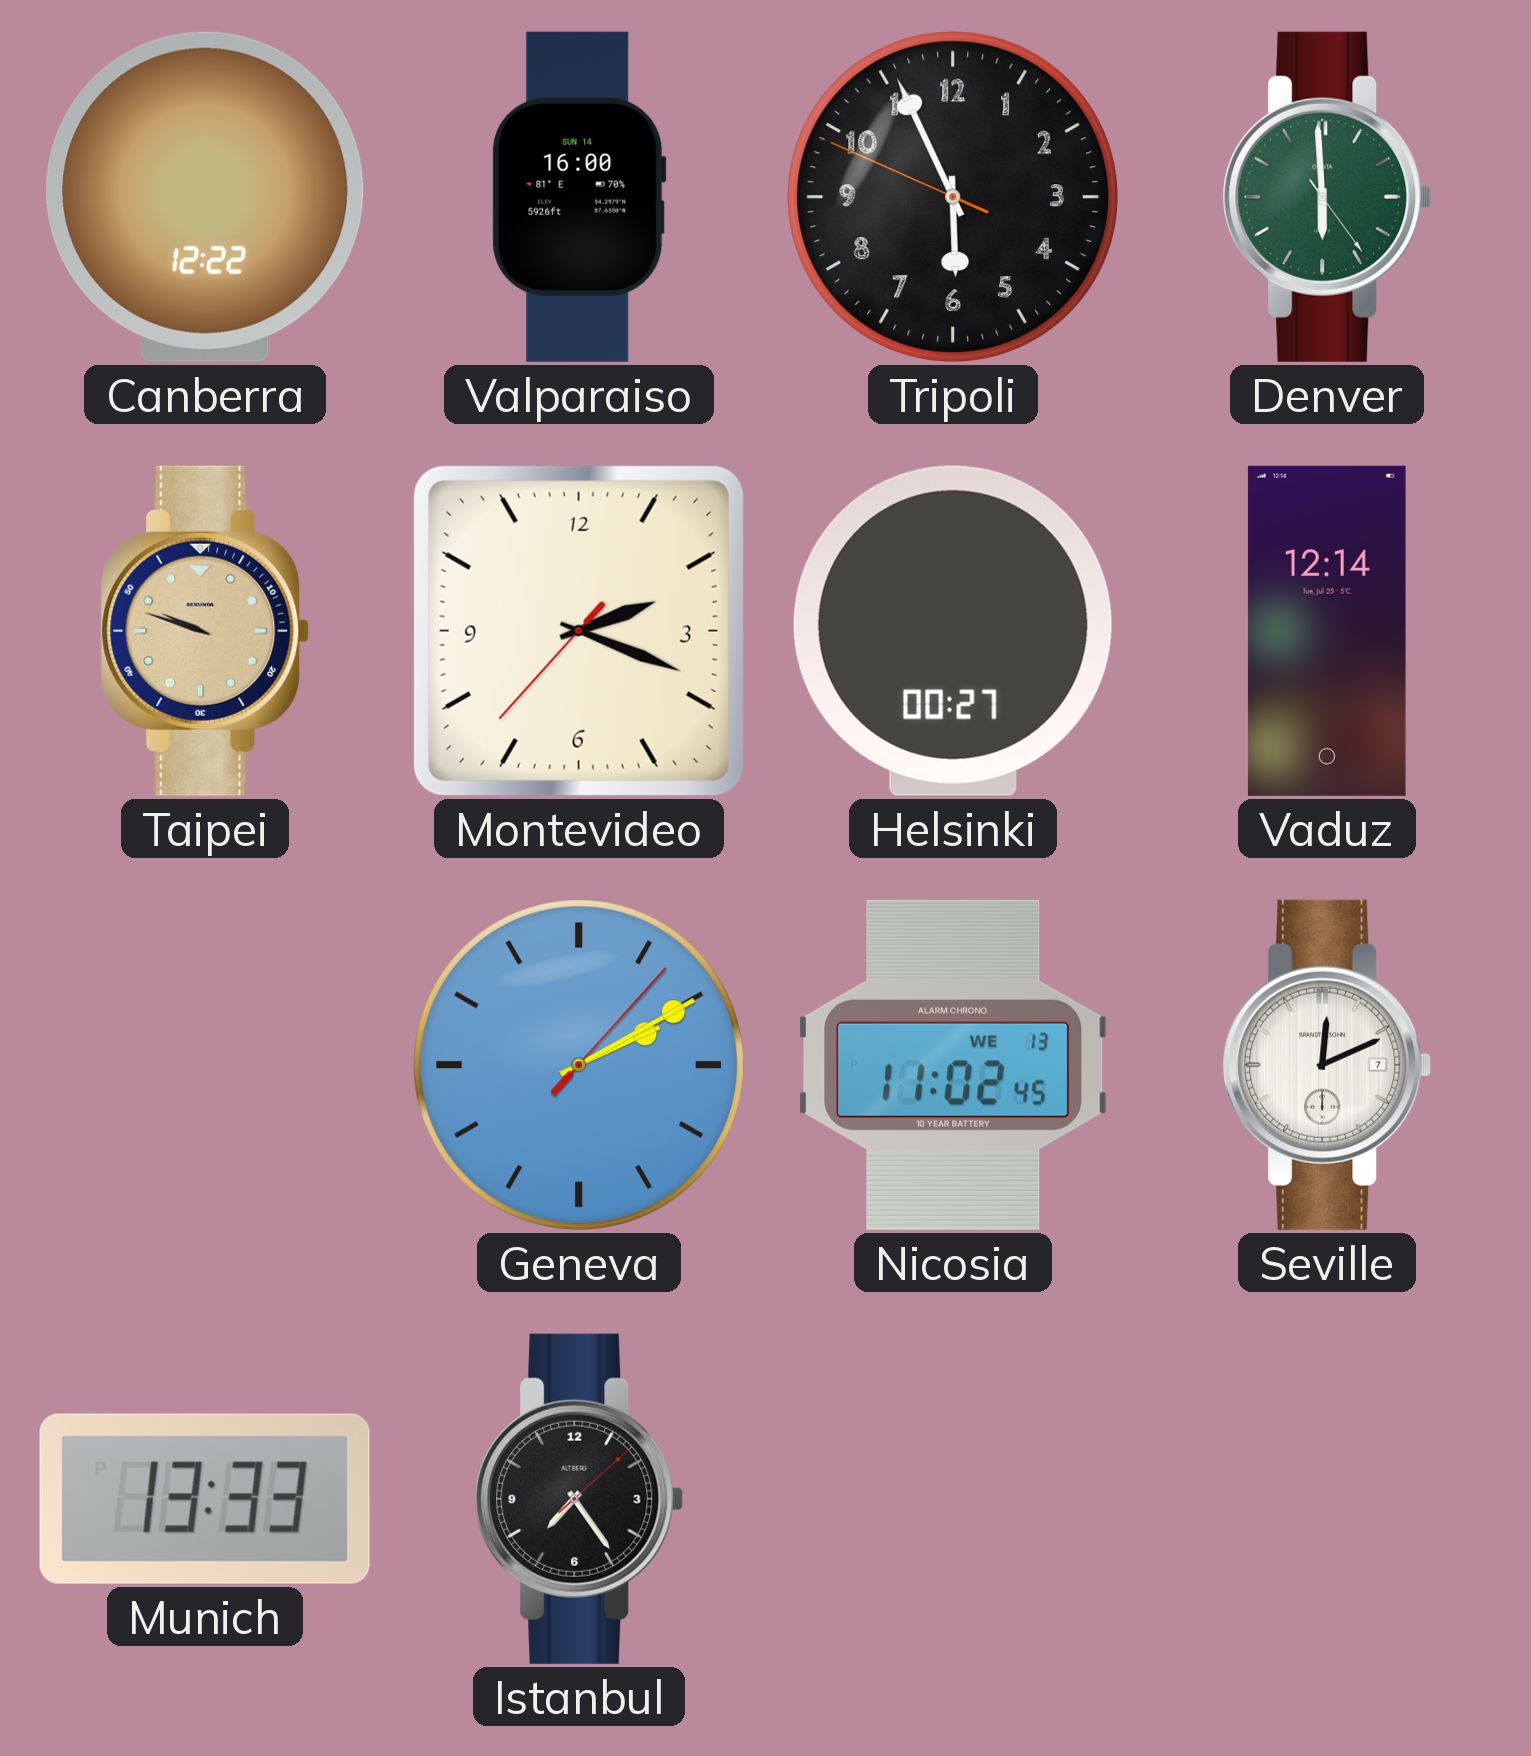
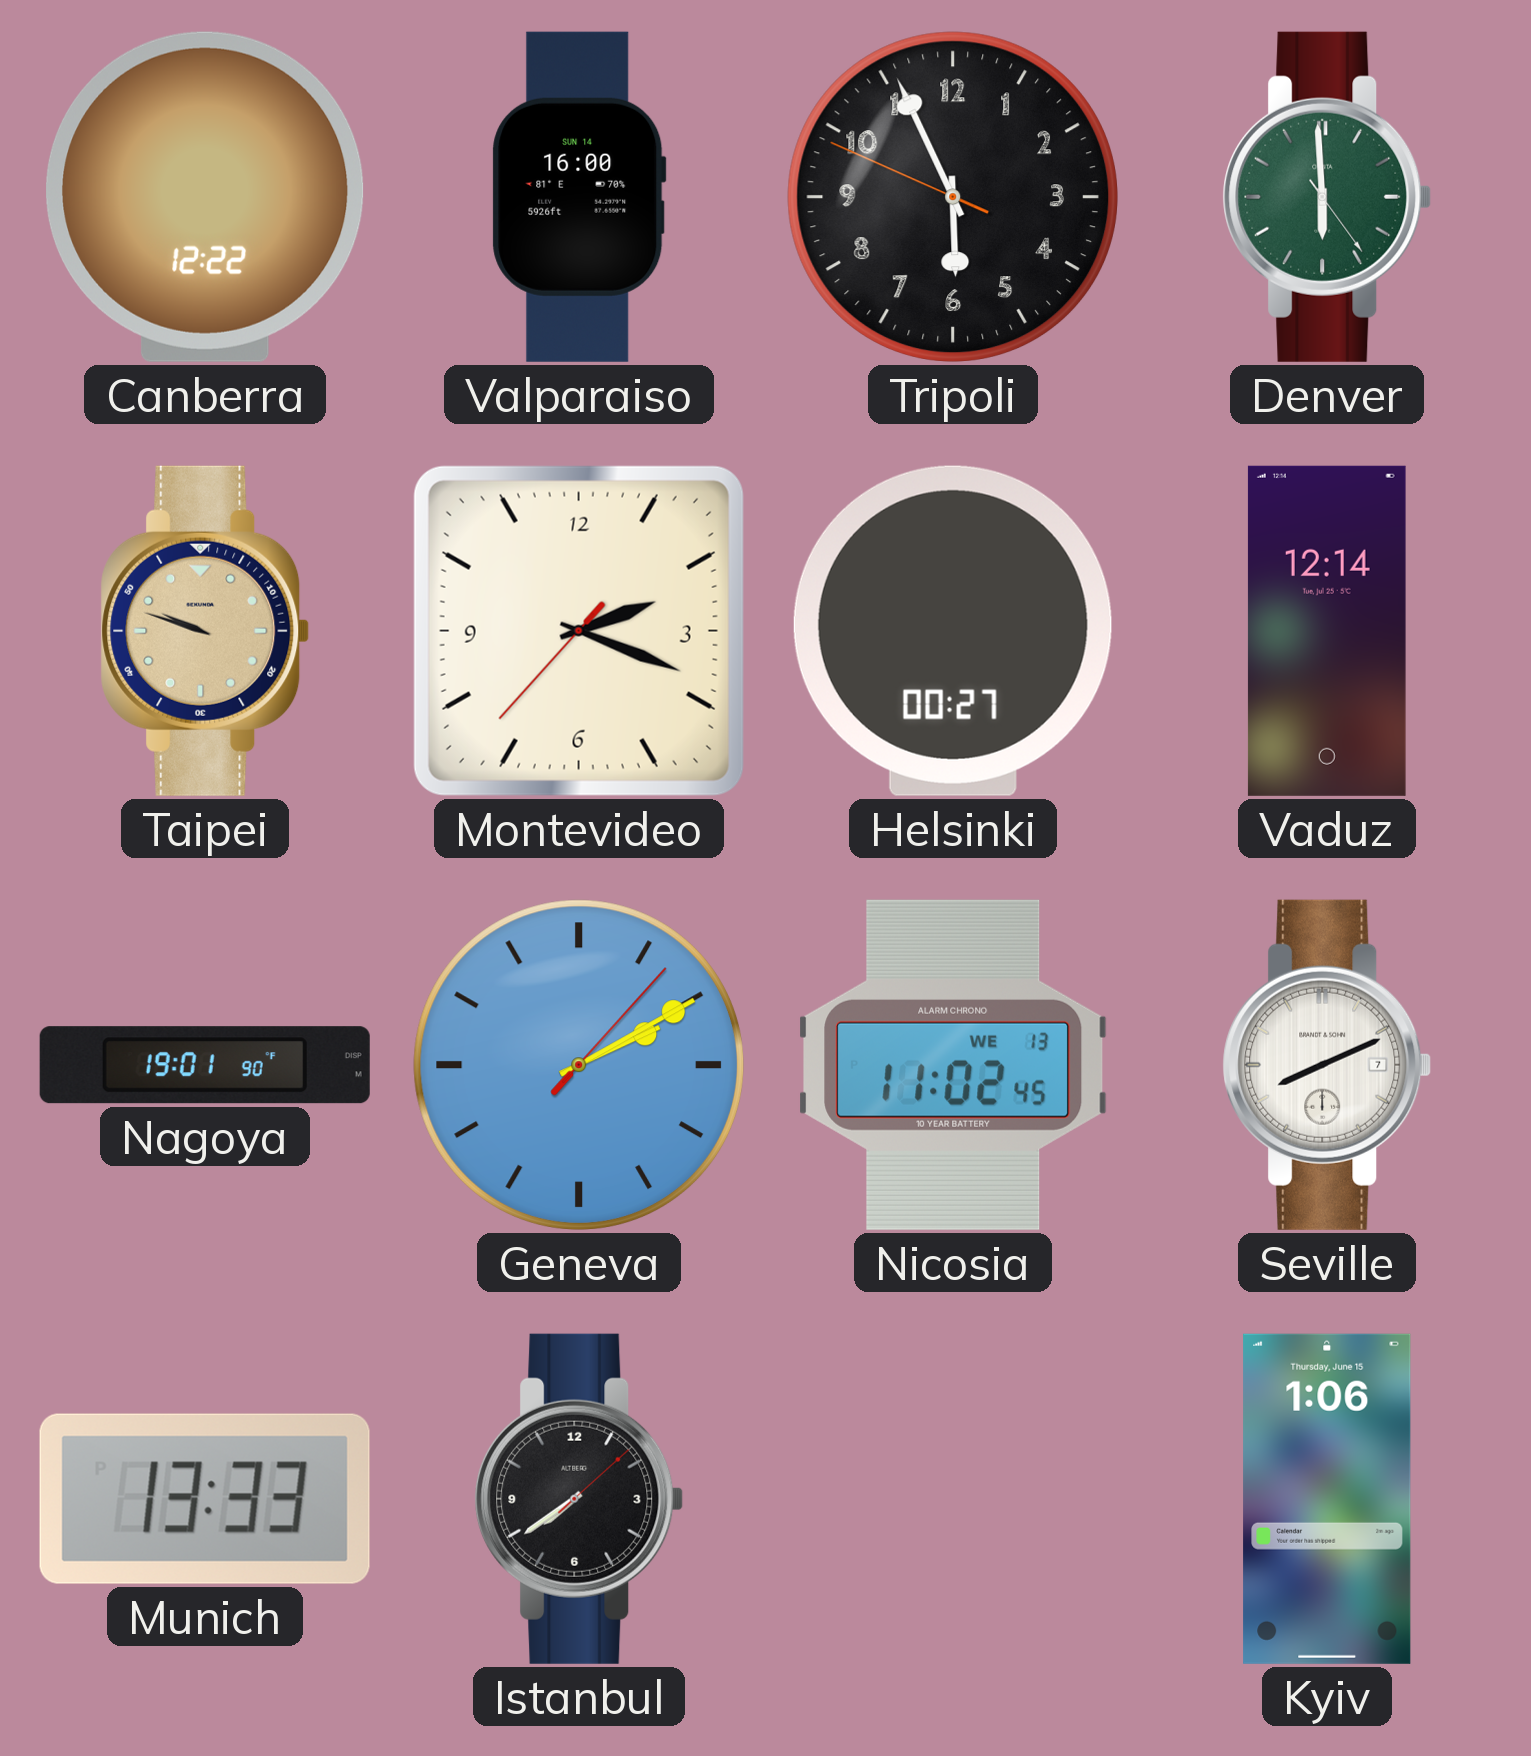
Nagoya: none -> 19:01 (205, 1065)
Seville: 12:11 -> 8:11 (1327, 1065)
Istanbul: 7:24 -> 7:39 (579, 1499)
Kyiv: none -> 1:06 (1327, 1499)
